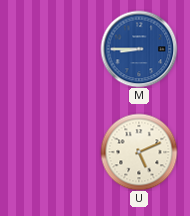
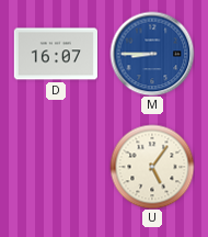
D: none -> 16:07 (55, 54)
U: 5:11 -> 5:06 (152, 167)
